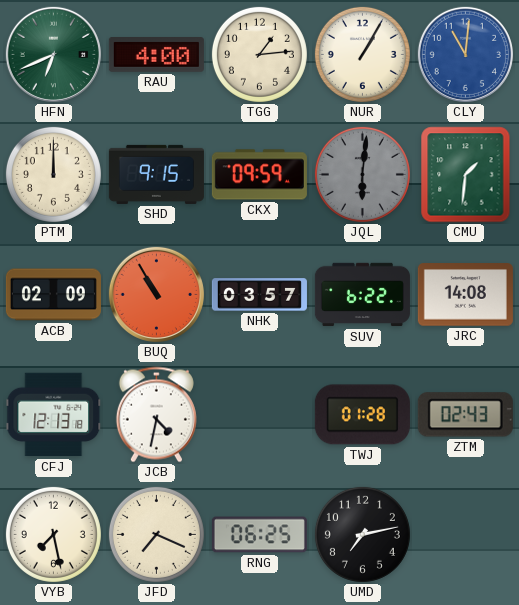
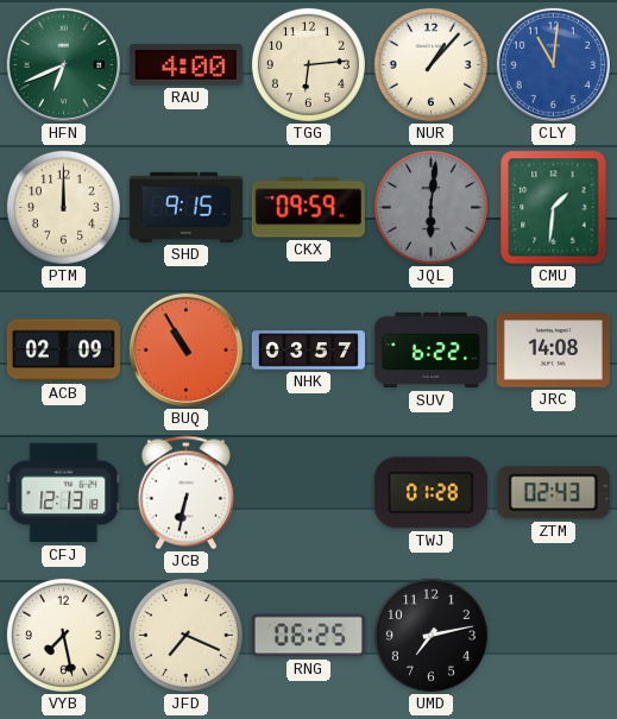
TGG: 1:14 -> 6:14 (308, 64)
NUR: 1:05 -> 1:07 (430, 64)
JCB: 4:32 -> 6:32 (185, 493)
